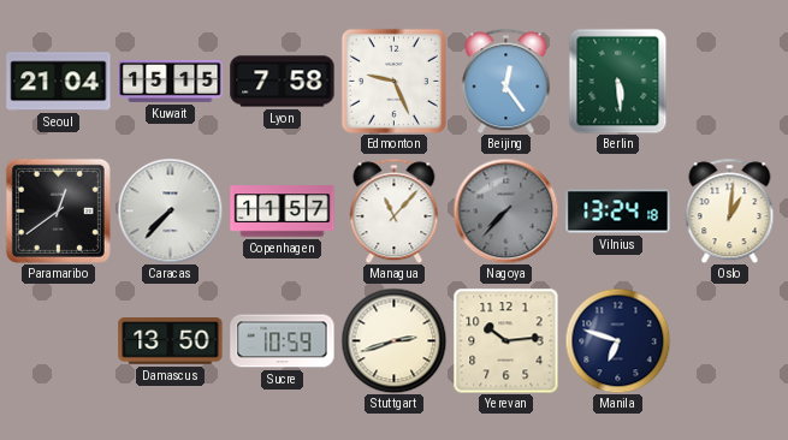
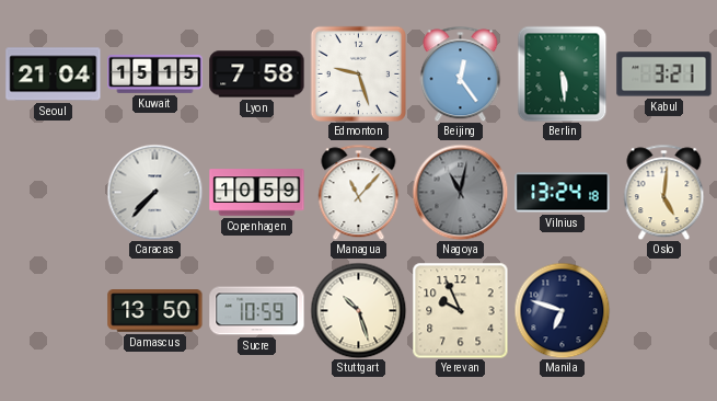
Edmonton: 9:26 -> 9:27 (358, 73)
Kabul: none -> 3:21 (664, 75)
Paramaribo: 12:39 -> none (58, 210)
Copenhagen: 11:57 -> 10:59 (257, 193)
Nagoya: 7:37 -> 11:02 (460, 192)
Oslo: 1:01 -> 5:01 (664, 192)
Stuttgart: 2:42 -> 10:27 (358, 310)
Yerevan: 10:14 -> 9:56 (460, 310)
